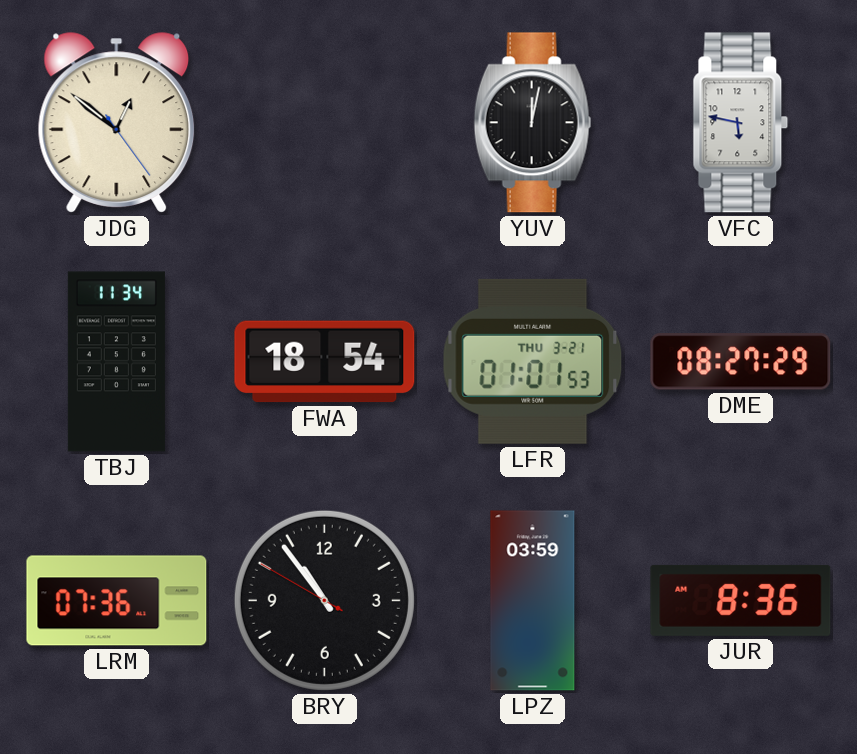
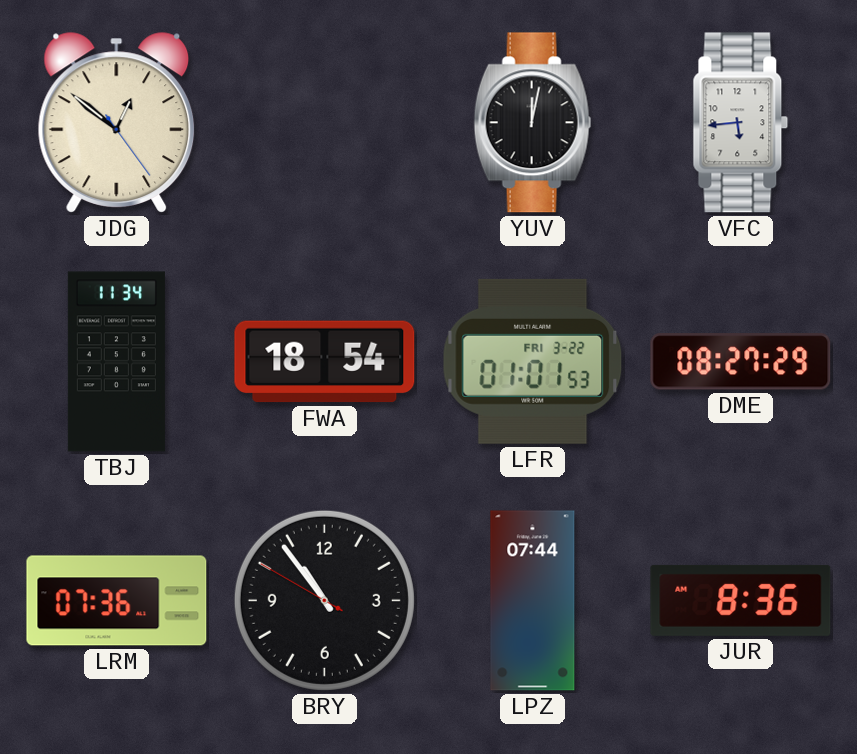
VFC: 5:47 -> 5:44 (741, 123)
LFR date: THU 3-21 -> FRI 3-22 (533, 361)
LPZ: 03:59 -> 07:44 (533, 601)
